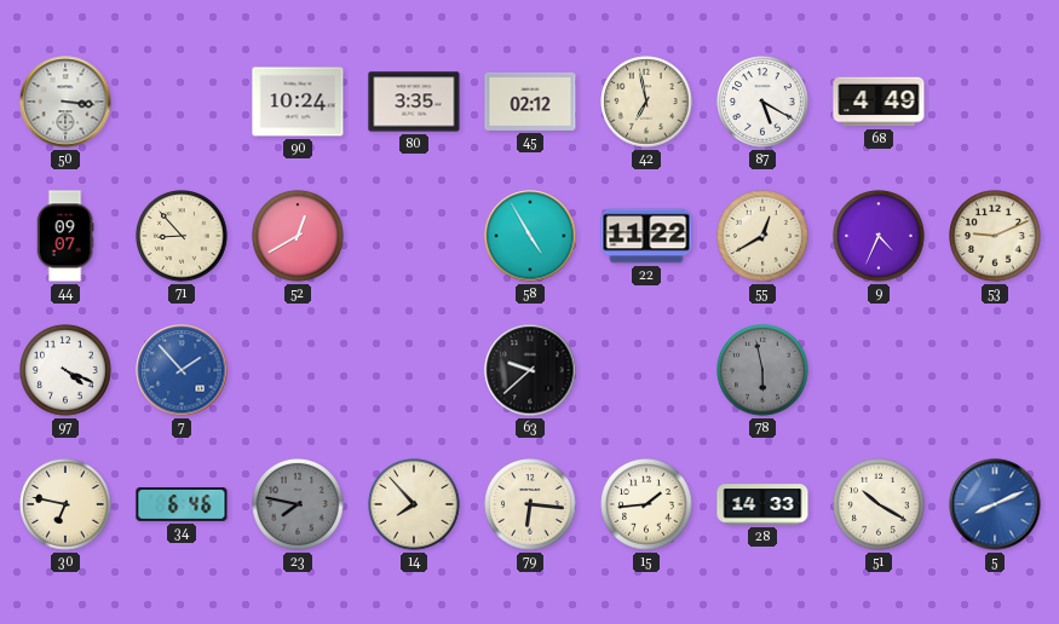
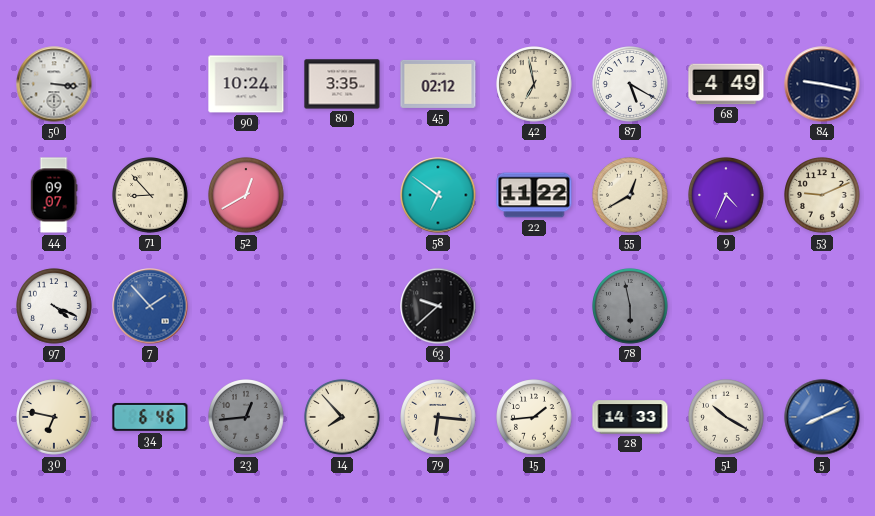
84: none -> 9:17 (822, 84)
58: 4:55 -> 6:51 (438, 195)
23: 7:47 -> 12:44 (246, 417)
